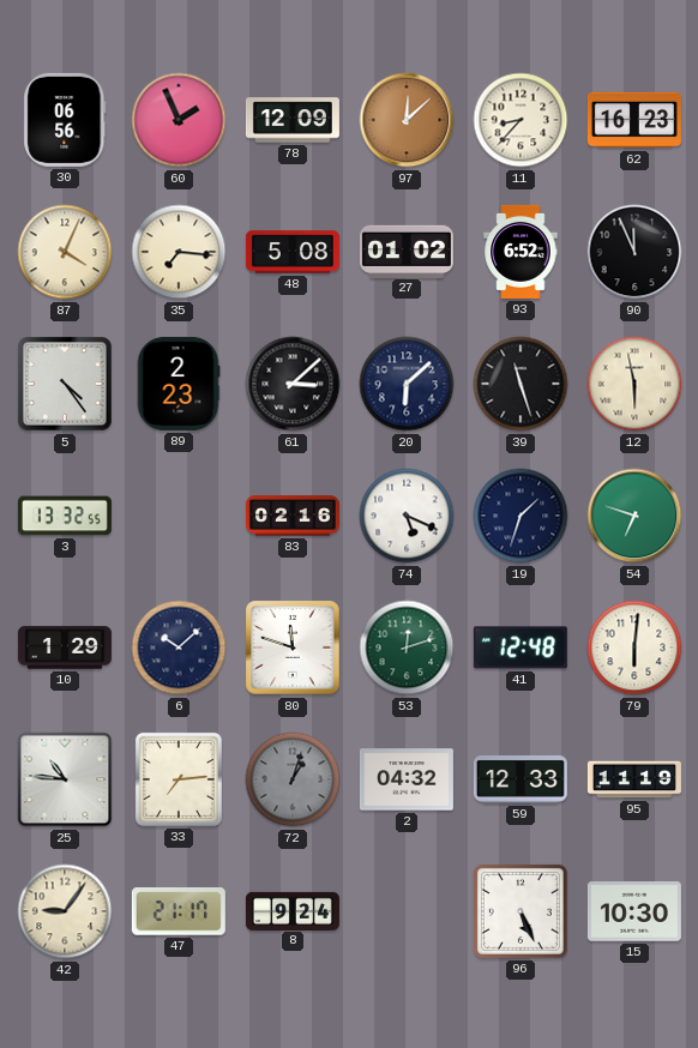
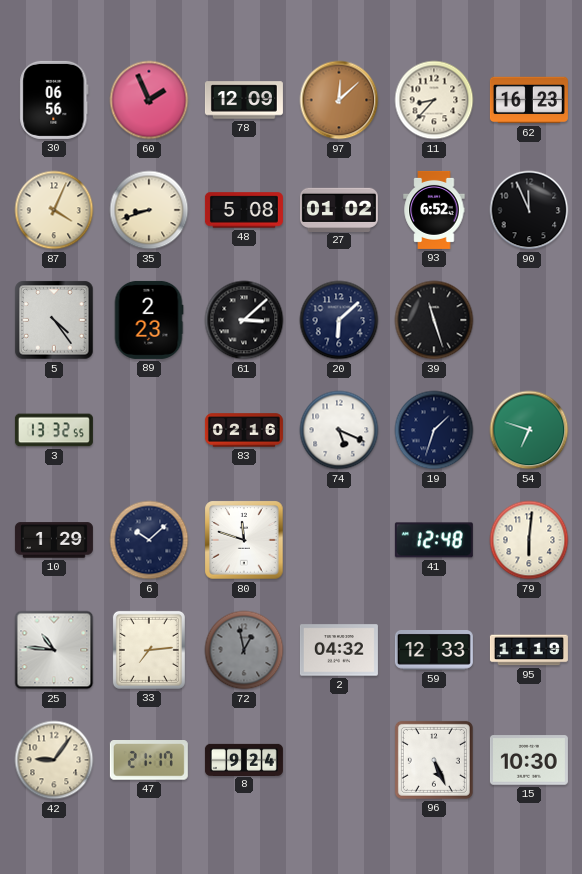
35: 7:16 -> 8:42 (149, 210)
12: 5:58 -> none (634, 384)
53: 12:12 -> none (407, 648)
72: 1:03 -> 12:58 (244, 650)
